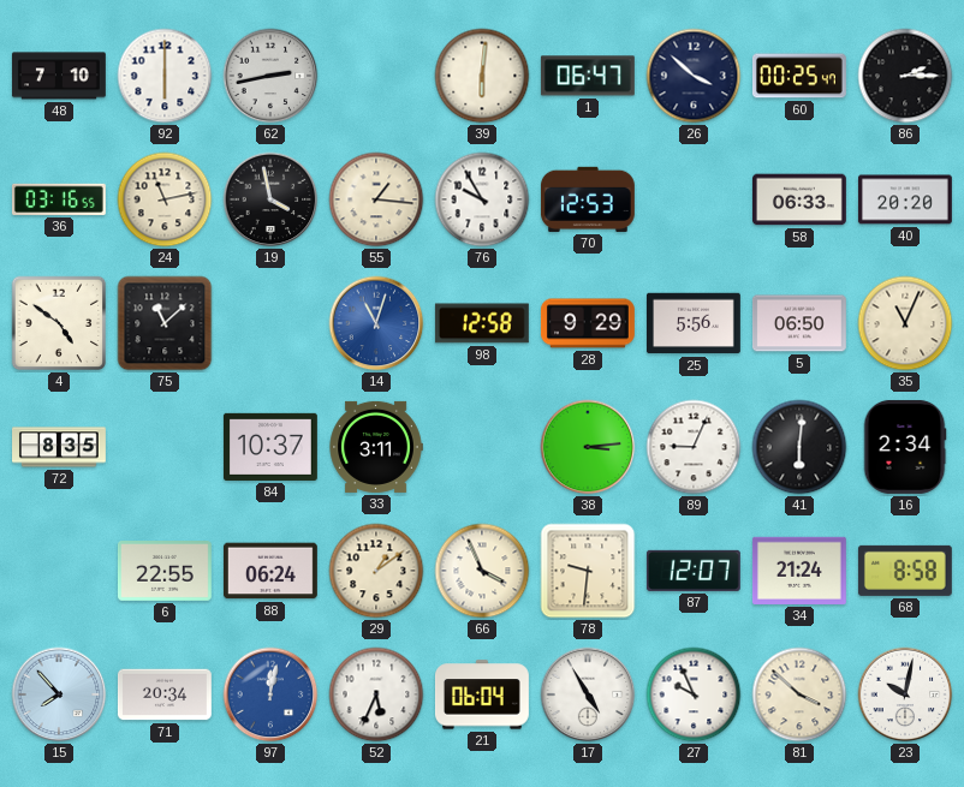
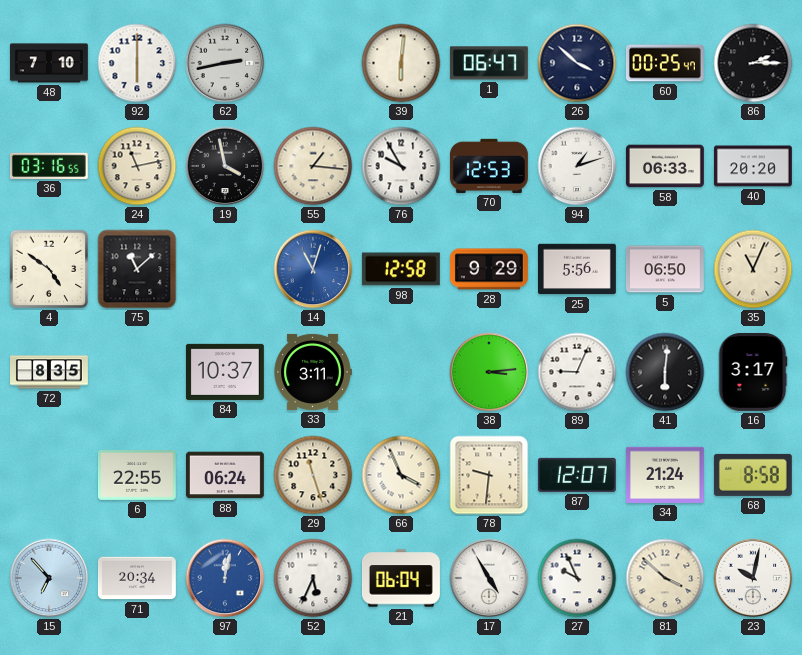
94: none -> 1:12 (577, 166)
16: 2:34 -> 3:17 (753, 372)
29: 1:09 -> 11:27 (313, 475)
15: 7:53 -> 6:53 (49, 578)
